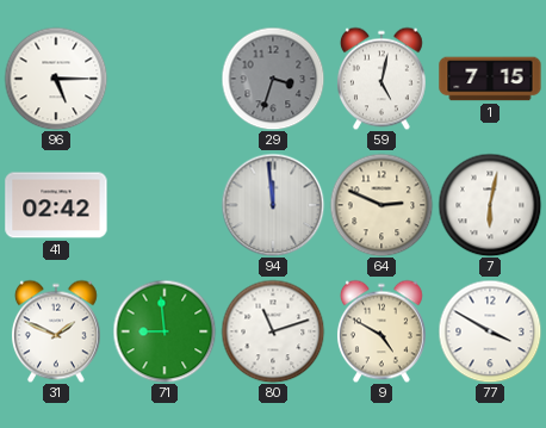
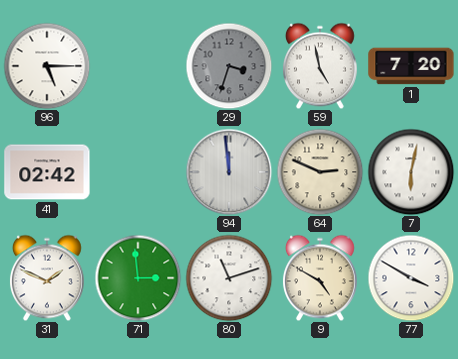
59: 5:02 -> 4:58 (320, 66)
1: 7:15 -> 7:20 (411, 66)
71: 8:59 -> 2:59 (138, 278)
